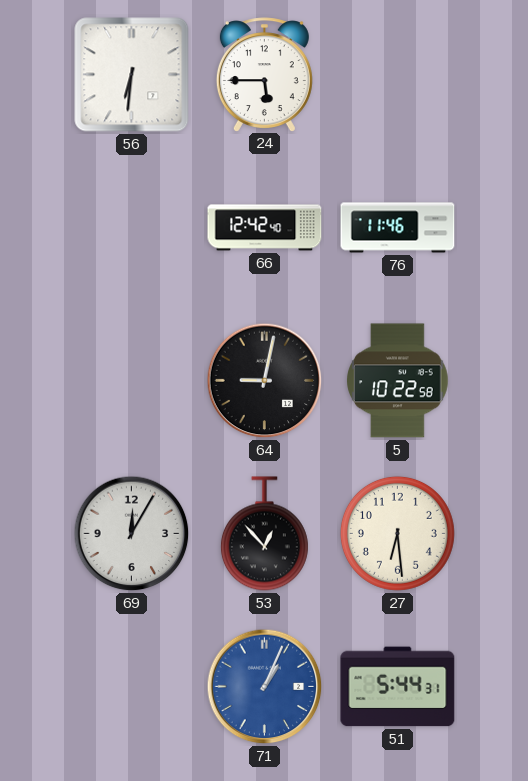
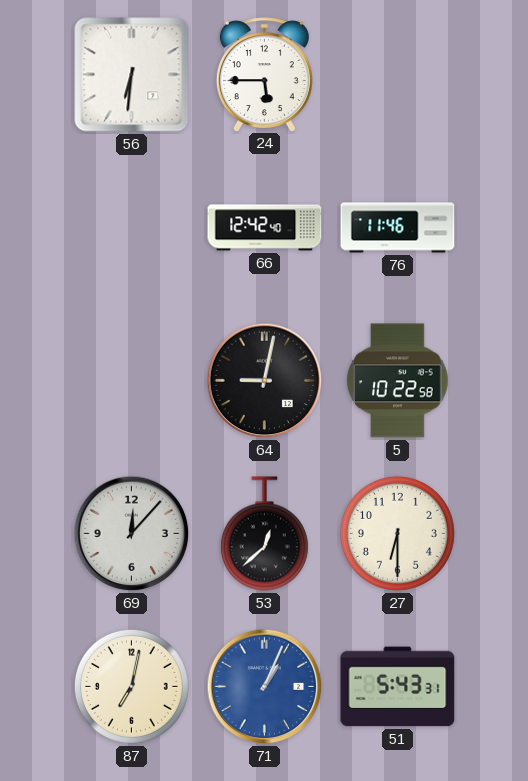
69: 12:05 -> 12:07 (132, 534)
53: 12:53 -> 12:38 (264, 534)
27: 6:29 -> 6:30 (397, 533)
87: none -> 7:02 (131, 686)
51: 5:44 -> 5:43 (398, 687)
